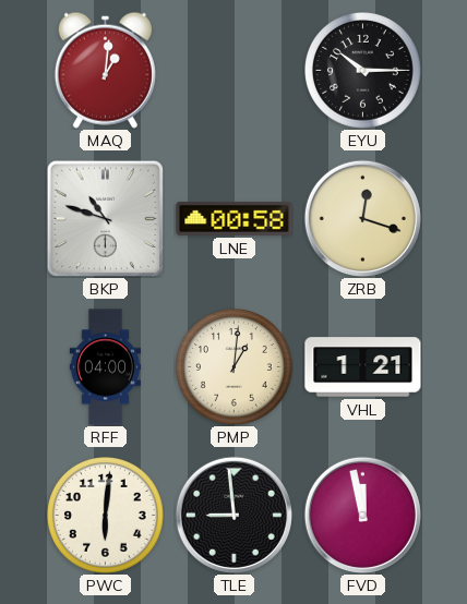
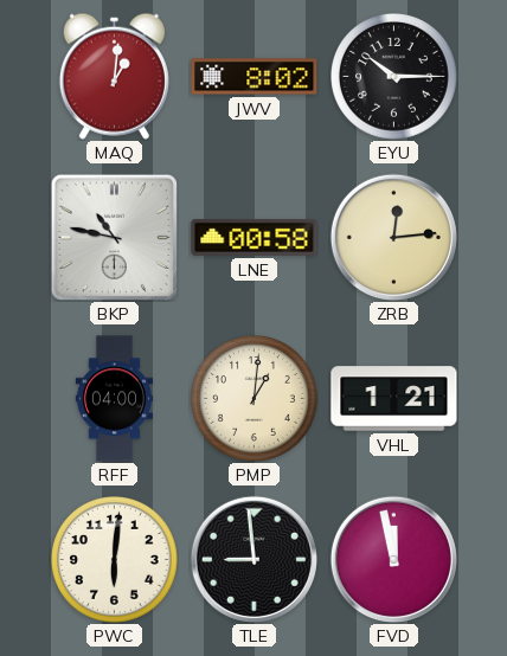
JWV: none -> 8:02 (255, 77)
BKP: 10:48 -> 10:47 (114, 237)
ZRB: 12:18 -> 12:14 (393, 237)
